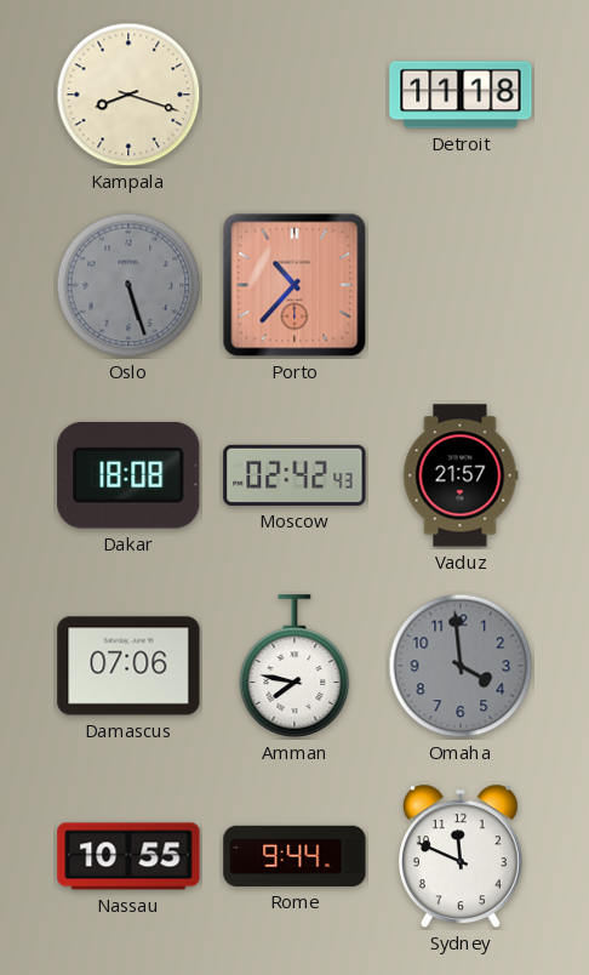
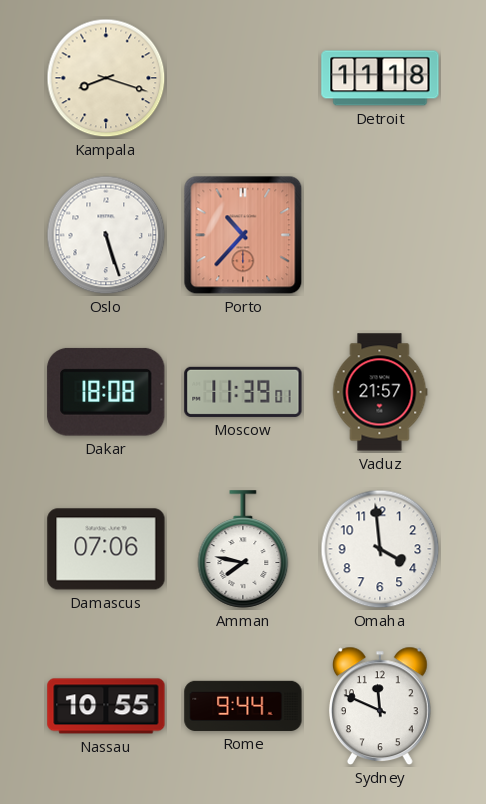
Oslo dial: grey -> white (106, 235)
Moscow: 02:42 -> 11:39 (243, 392)
Omaha dial: grey -> white (380, 549)
